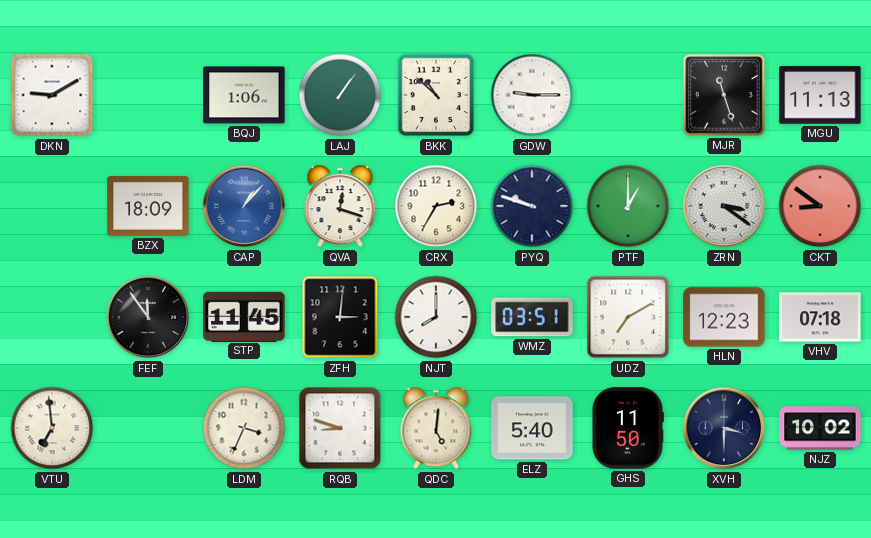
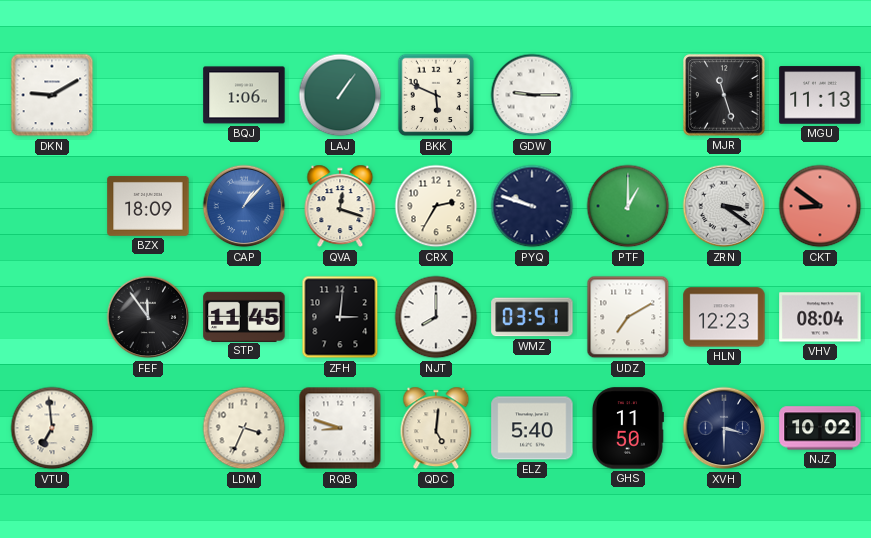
BKK: 10:52 -> 5:49 (436, 95)
VHV: 07:18 -> 08:04 (820, 317)
